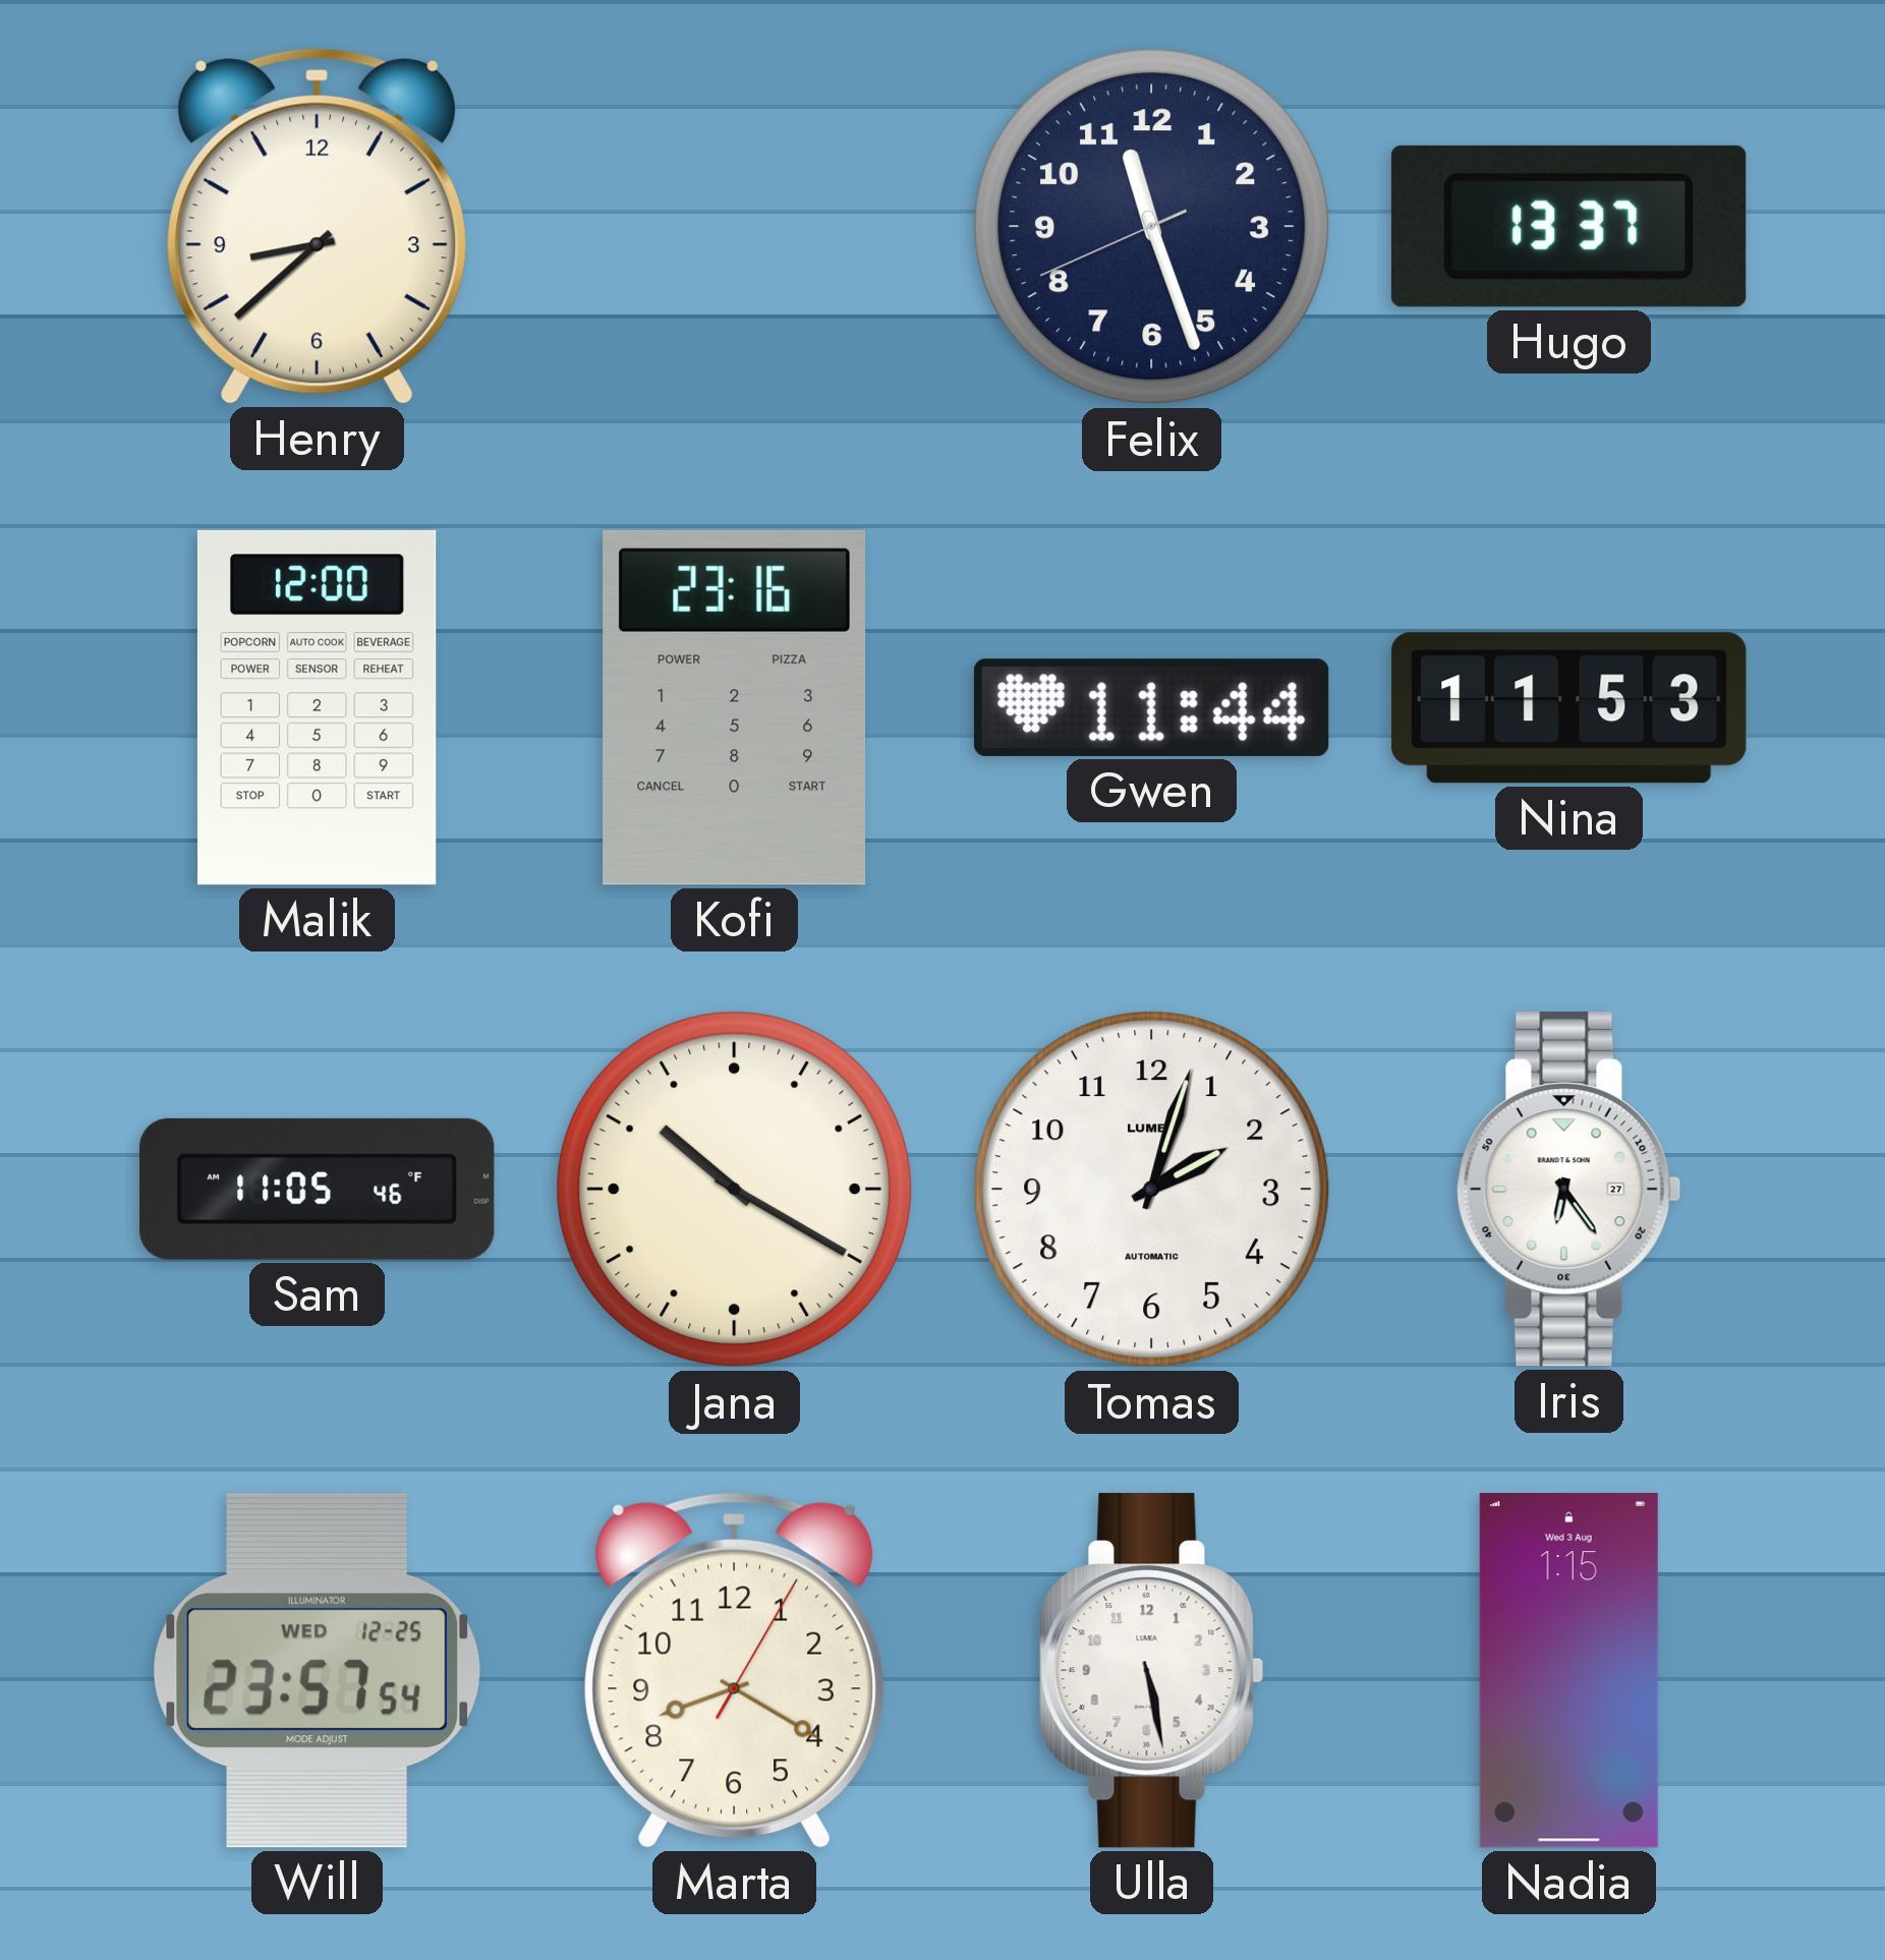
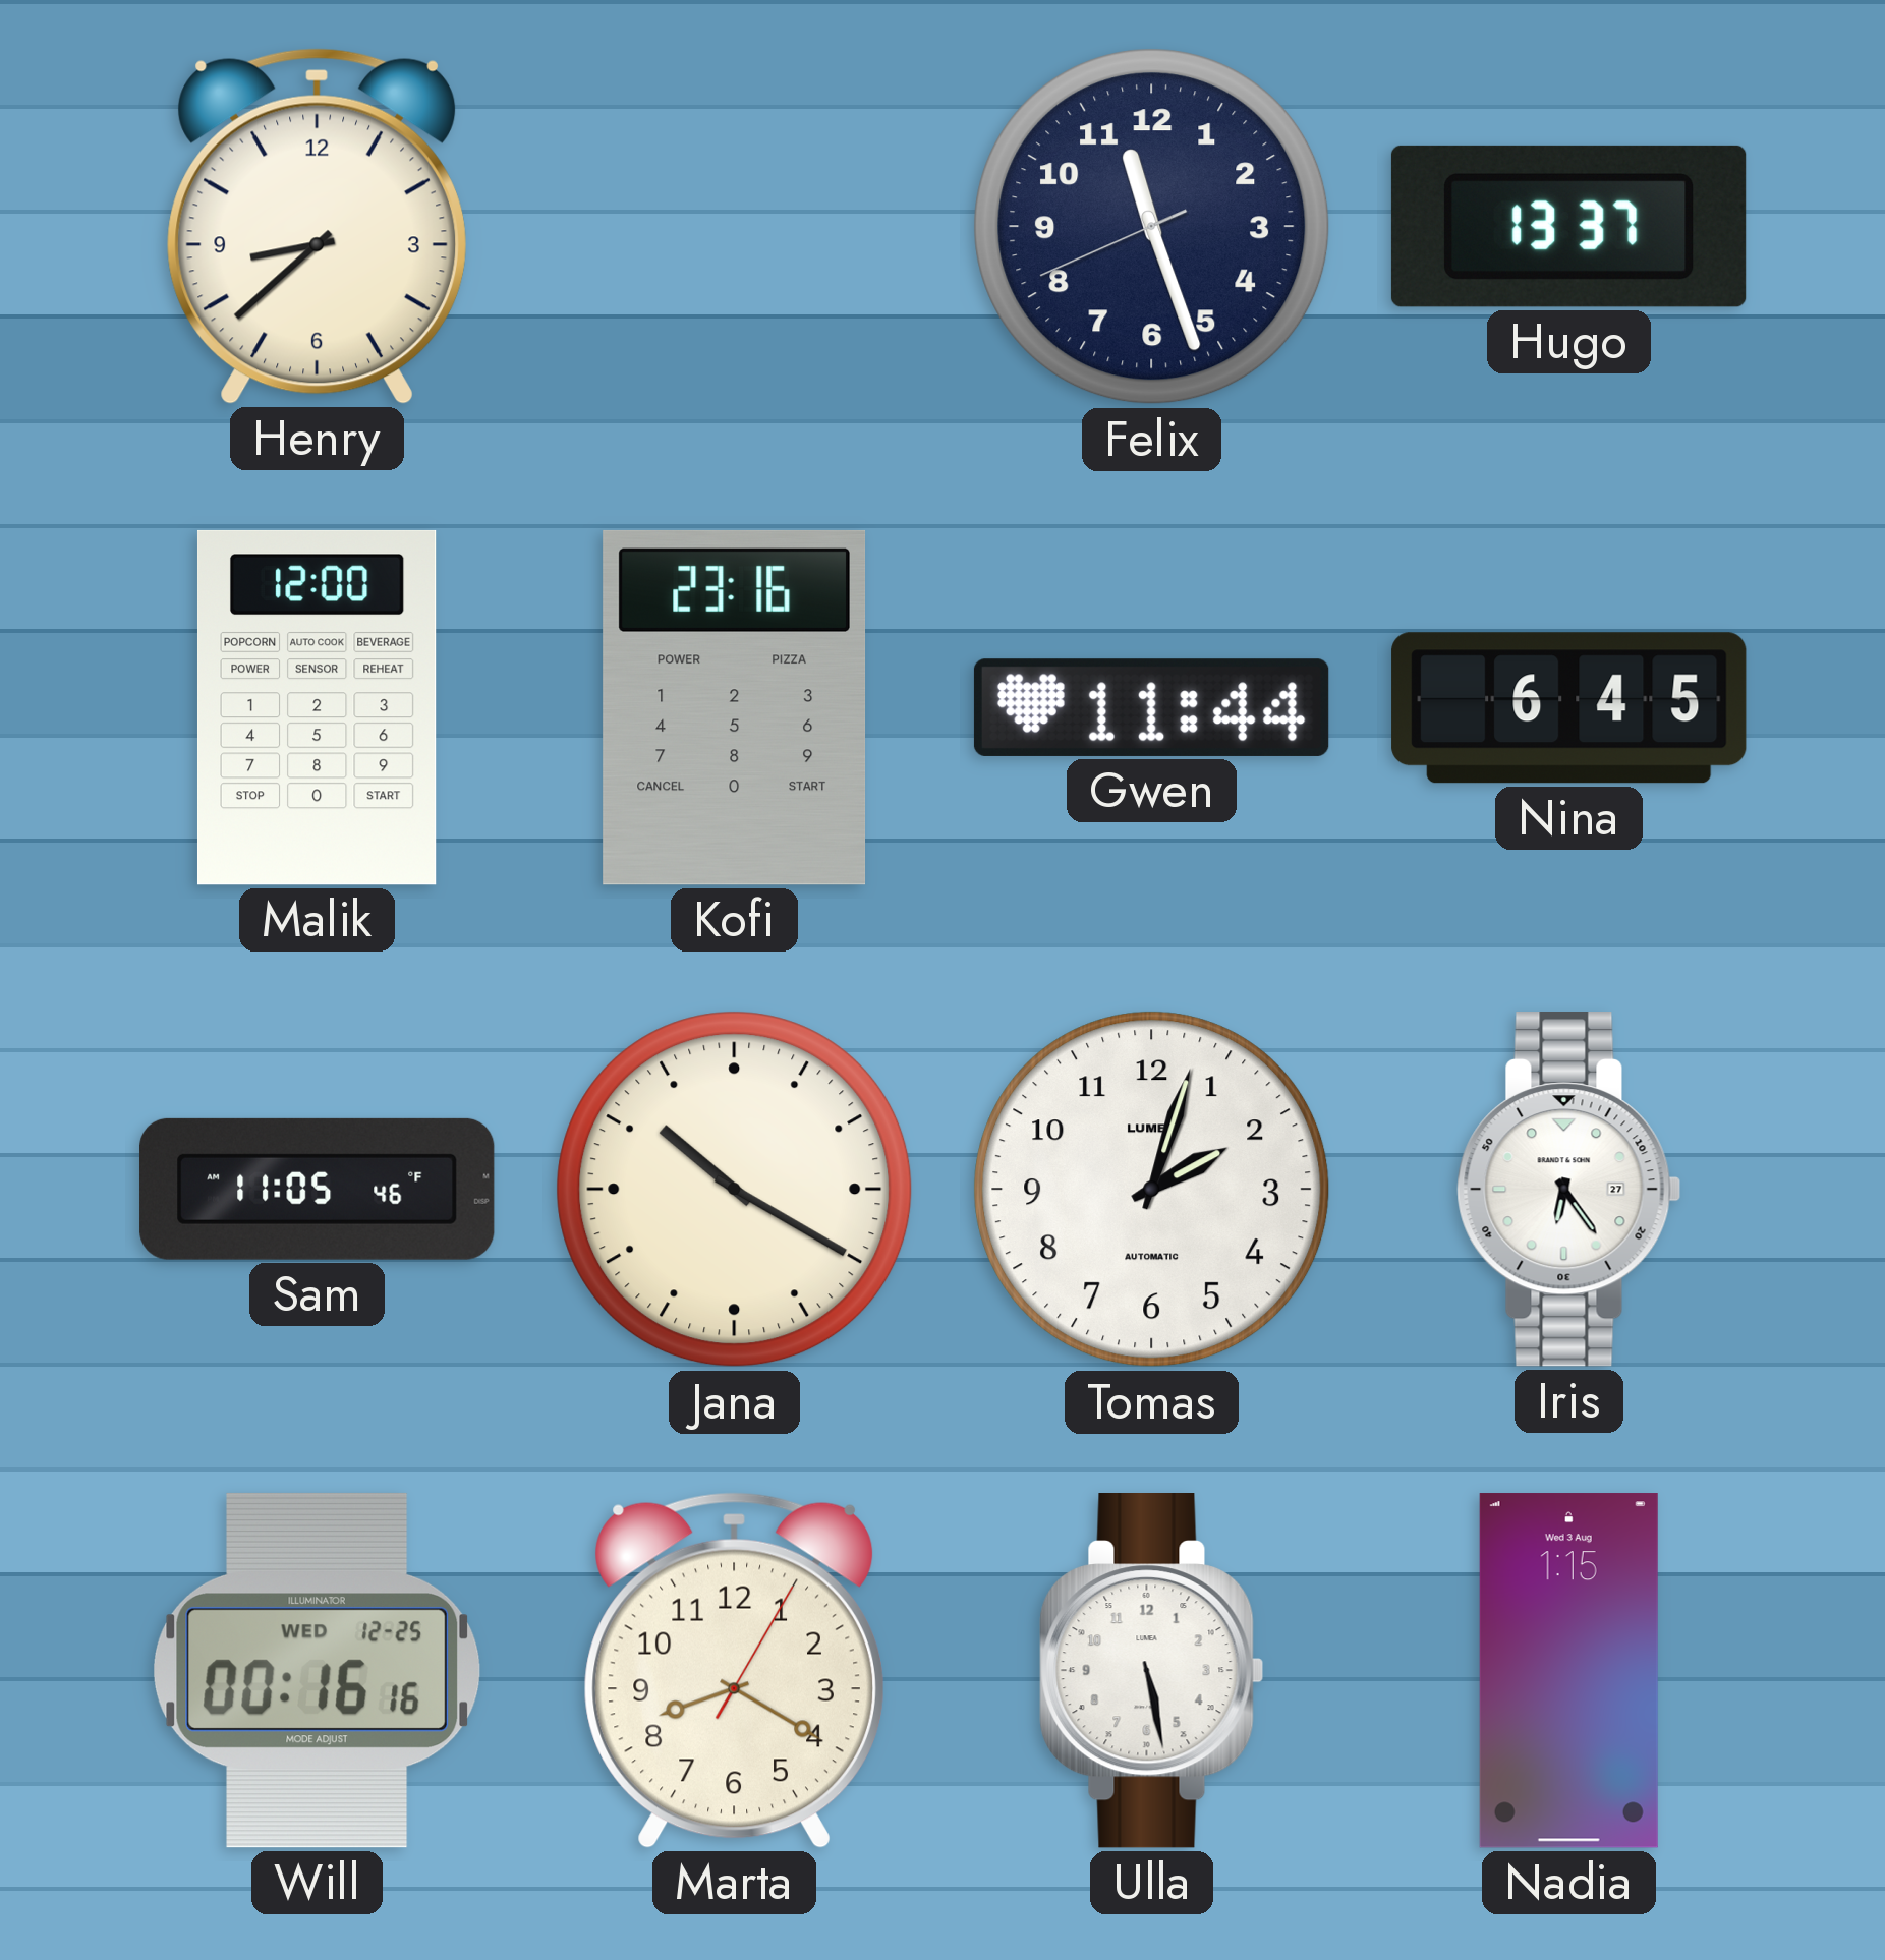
Nina: 11:53 -> 6:45 (1569, 708)
Will: 23:57 -> 00:16 (317, 1670)
